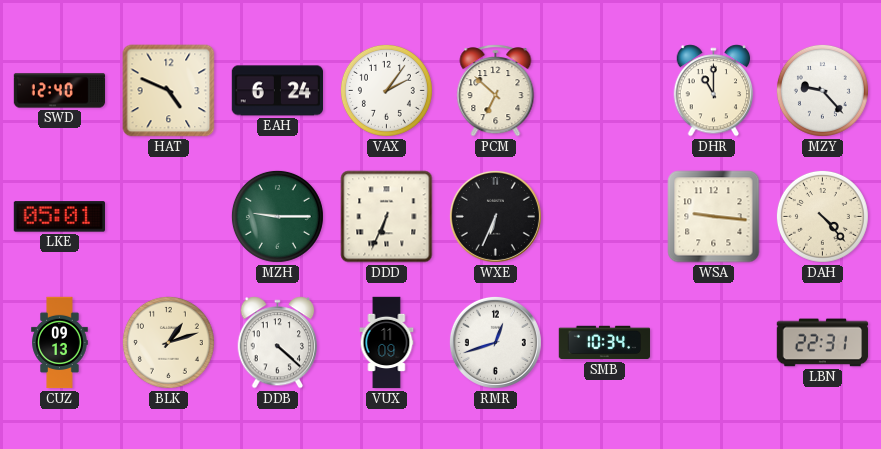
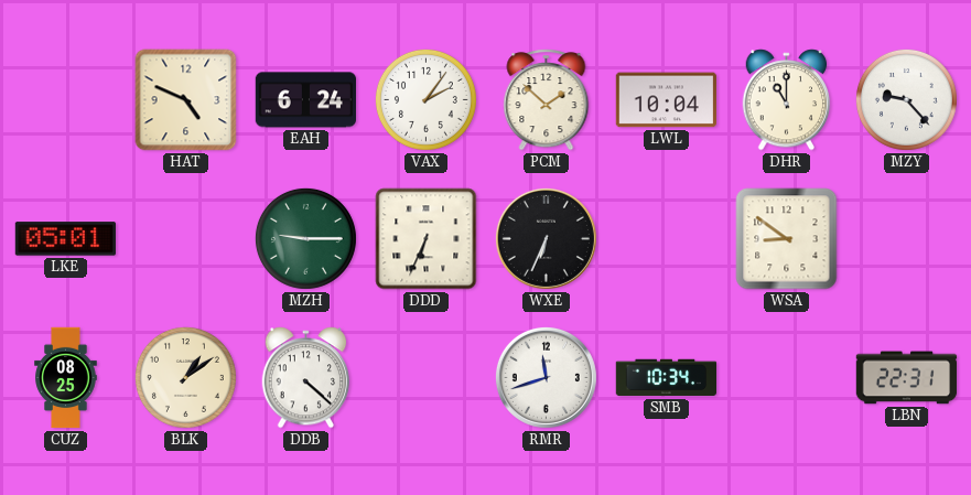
SWD: 12:40 -> none (60, 91)
PCM: 6:52 -> 1:52 (547, 100)
LWL: none -> 10:04 (666, 100)
WSA: 9:16 -> 8:51 (787, 239)
DAH: 4:23 -> none (822, 216)
CUZ: 09:13 -> 08:25 (66, 378)
BLK: 1:12 -> 1:09 (185, 377)
VUX: 11:09 -> none (387, 343)
RMR: 12:42 -> 11:42 (546, 377)
